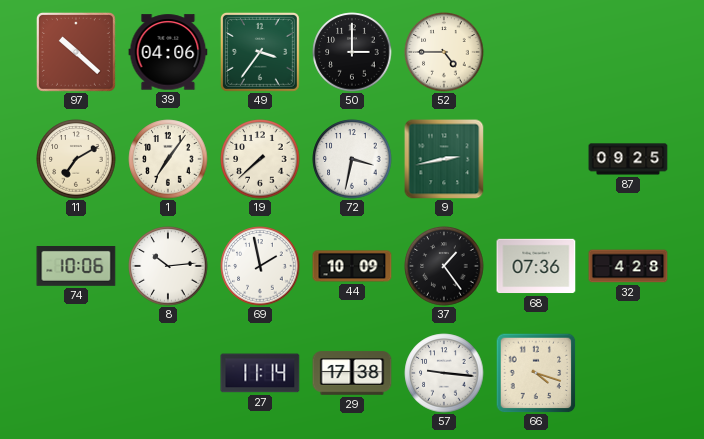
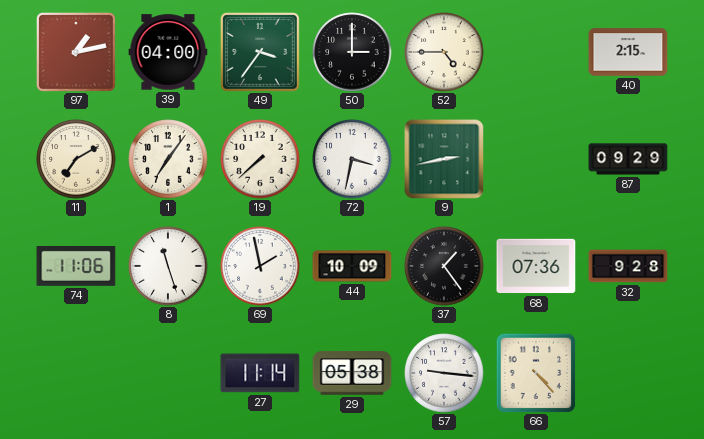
97: 10:22 -> 1:13 (76, 52)
39: 04:06 -> 04:00 (168, 52)
40: none -> 2:15 (628, 52)
87: 09:25 -> 09:29 (628, 159)
74: 10:06 -> 11:06 (76, 267)
8: 10:14 -> 11:27 (168, 266)
32: 4:28 -> 9:28 (628, 266)
29: 17:38 -> 05:38 (352, 373)
66: 4:18 -> 4:23 (536, 373)
